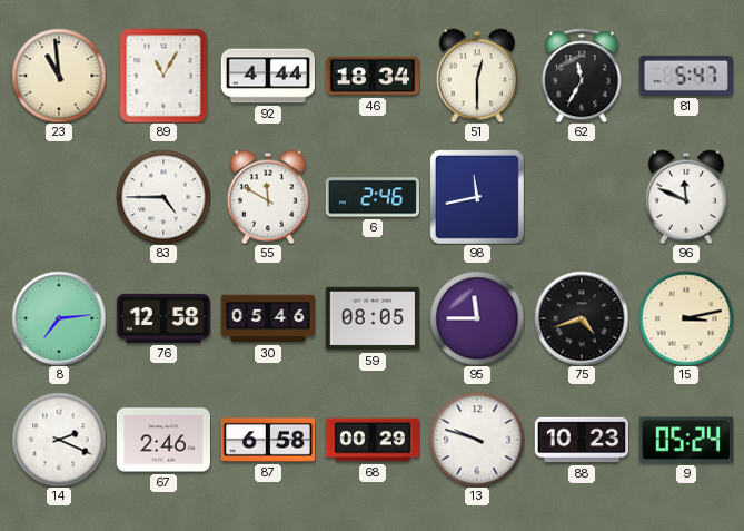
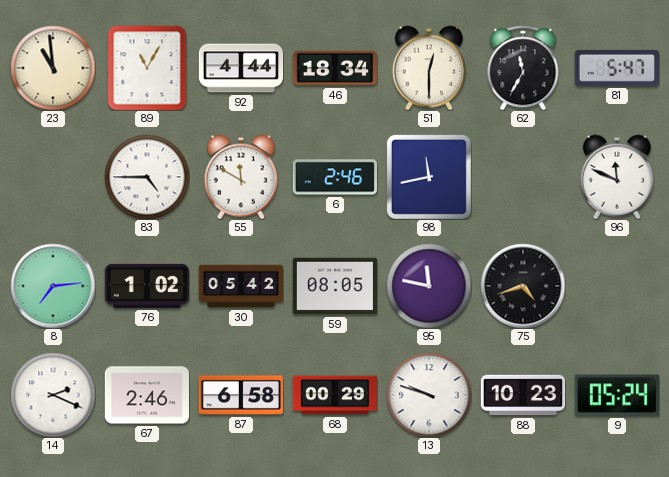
76: 12:58 -> 1:02 (146, 286)
30: 05:46 -> 05:42 (240, 286)
95: 11:45 -> 11:47 (429, 286)
15: 3:13 -> none (686, 318)
